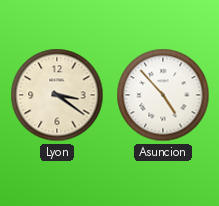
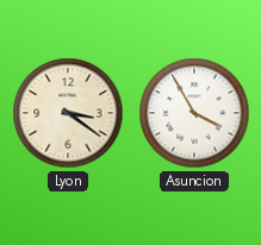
Asuncion: 4:53 -> 3:55 (194, 113)
